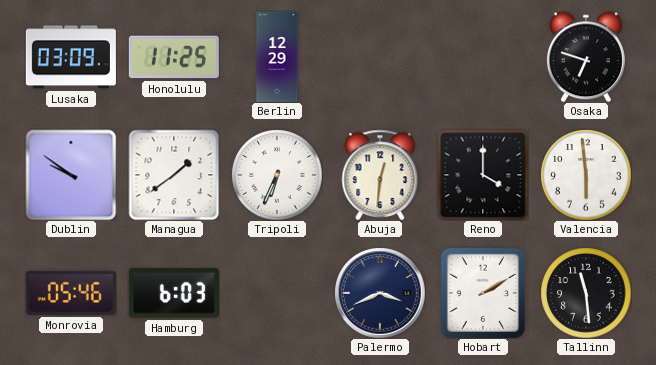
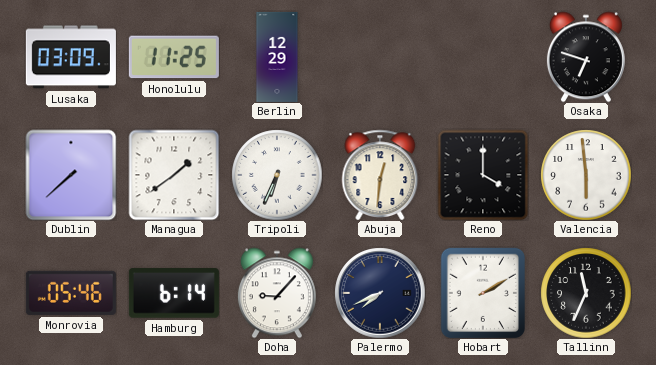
Dublin: 9:51 -> 7:38 (71, 175)
Hamburg: 6:03 -> 6:14 (174, 293)
Doha: none -> 9:07 (277, 293)
Palermo: 3:41 -> 7:41 (380, 293)
Tallinn: 11:29 -> 11:34 (586, 293)
